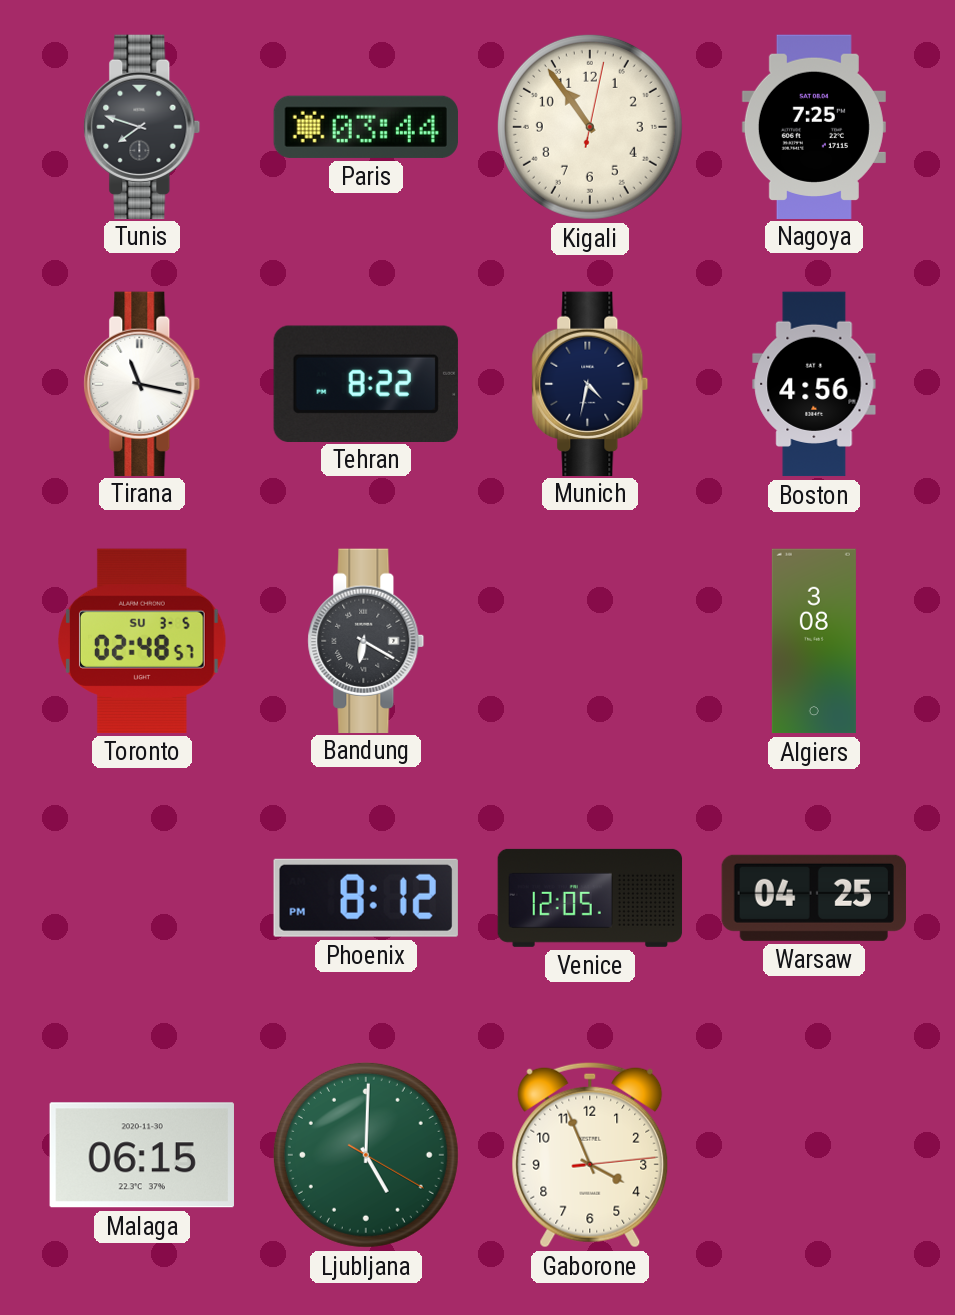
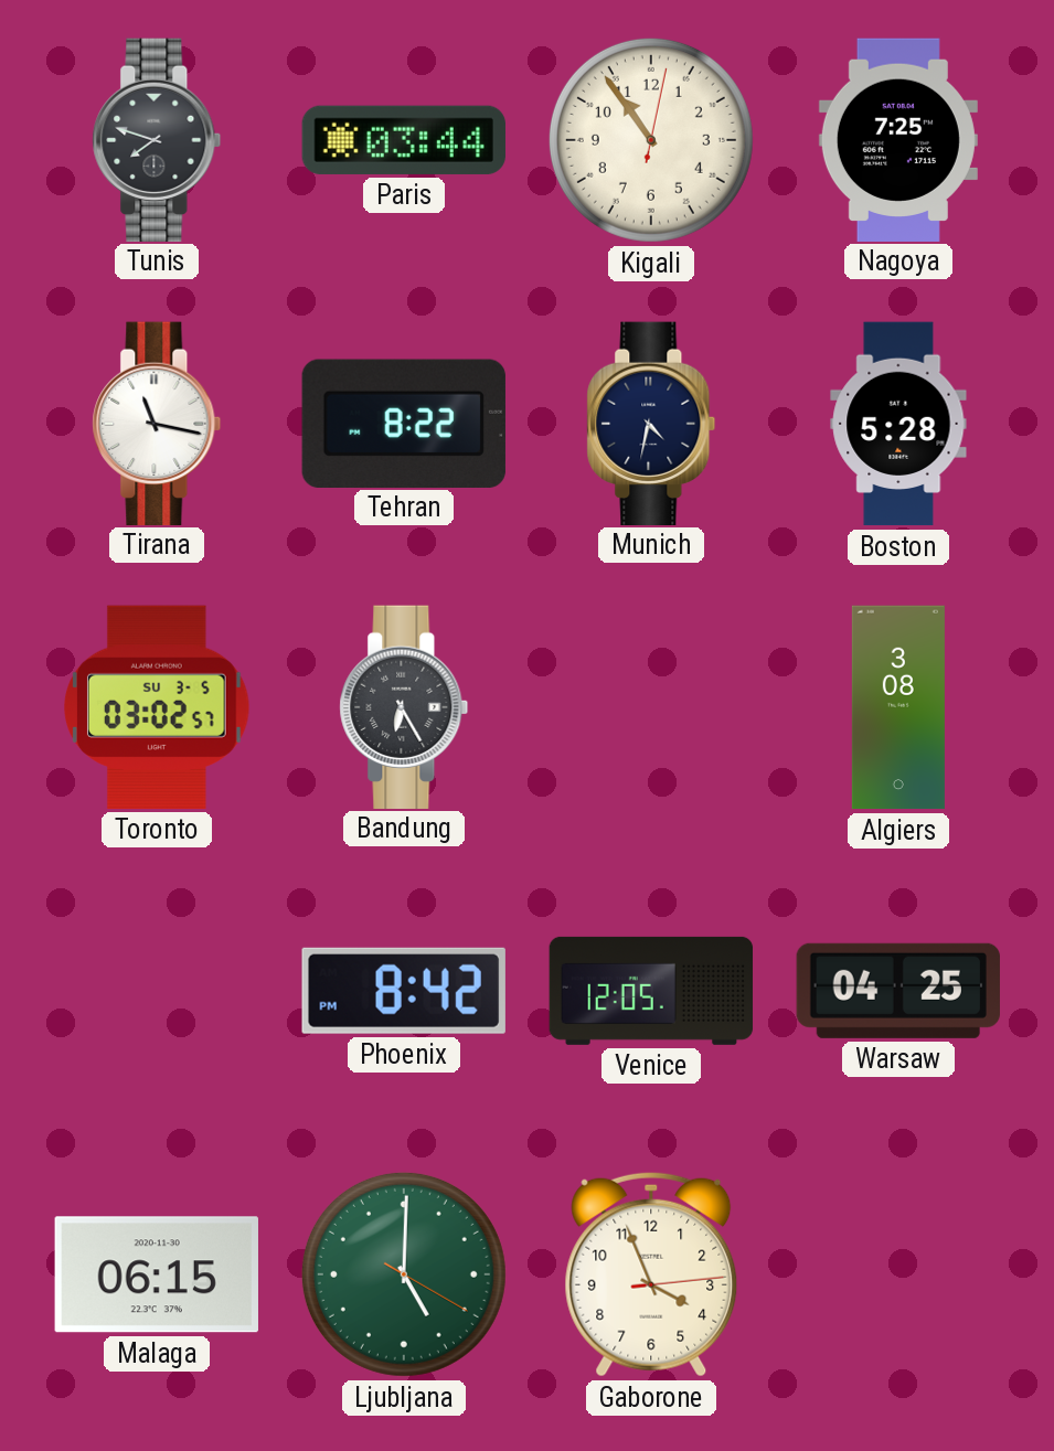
Boston: 4:56 -> 5:28 (898, 424)
Toronto: 02:48 -> 03:02 (158, 707)
Bandung: 6:20 -> 6:25 (404, 706)
Phoenix: 8:12 -> 8:42 (404, 991)
